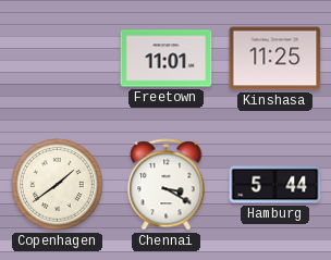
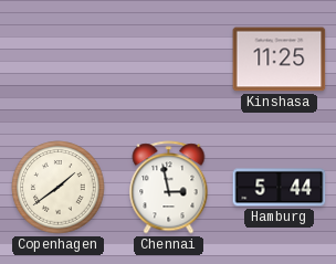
Freetown: 11:01 -> none (167, 59)
Chennai: 3:20 -> 2:58 (169, 188)
